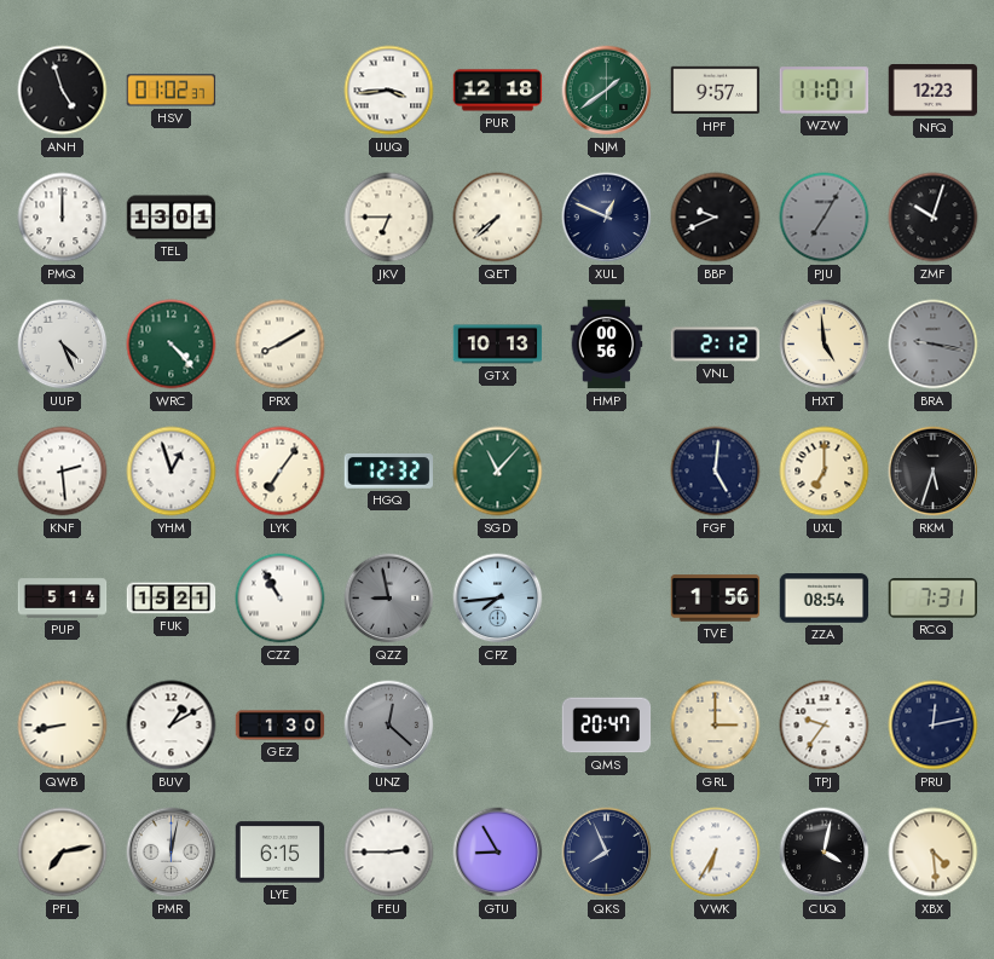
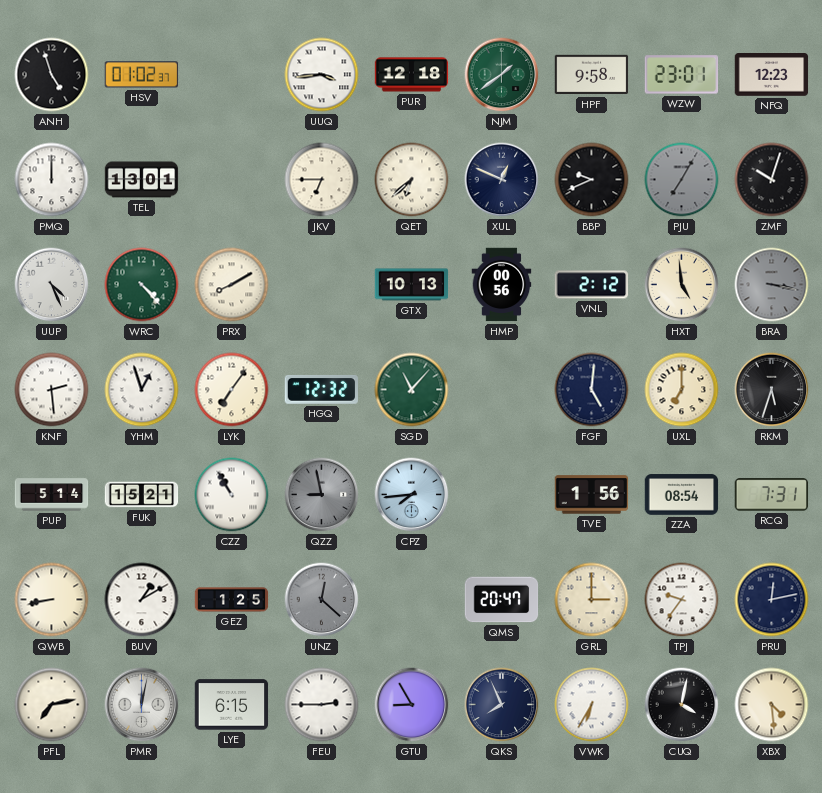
HPF: 9:57 -> 9:58 (592, 75)
WZW: 11:01 -> 23:01 (682, 75)
QET: 7:38 -> 6:38 (412, 180)
BRA: 9:17 -> 3:17 (772, 285)
GEZ: 1:30 -> 1:25 (232, 600)
